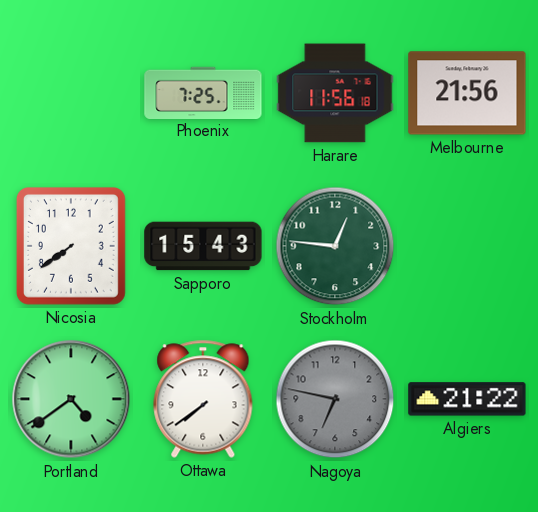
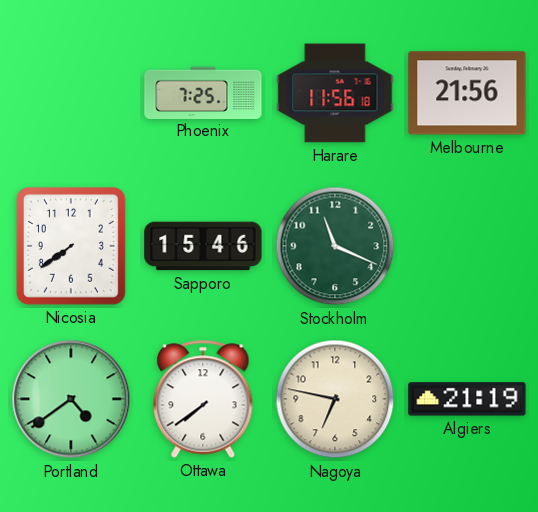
Sapporo: 15:43 -> 15:46 (203, 246)
Stockholm: 12:46 -> 11:19 (335, 246)
Nagoya dial: grey -> cream (335, 399)
Algiers: 21:22 -> 21:19 (467, 399)
